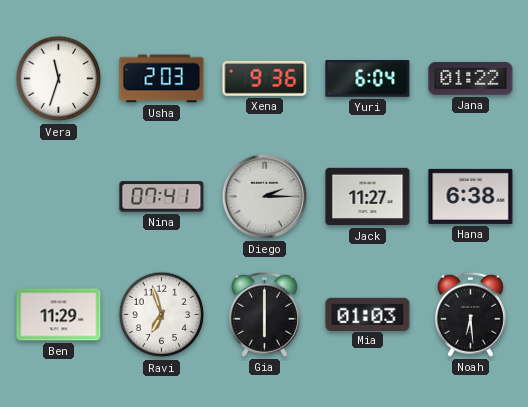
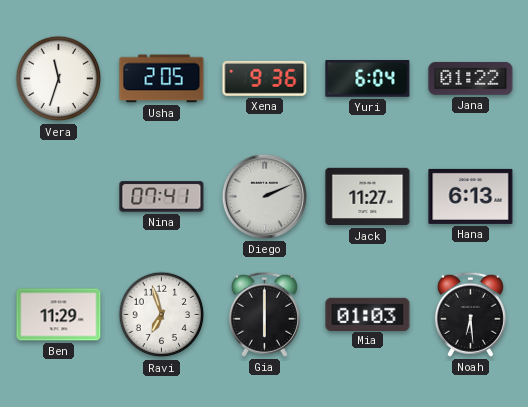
Usha: 2:03 -> 2:05 (162, 79)
Diego: 2:15 -> 2:11 (264, 196)
Hana: 6:38 -> 6:13 (471, 196)
